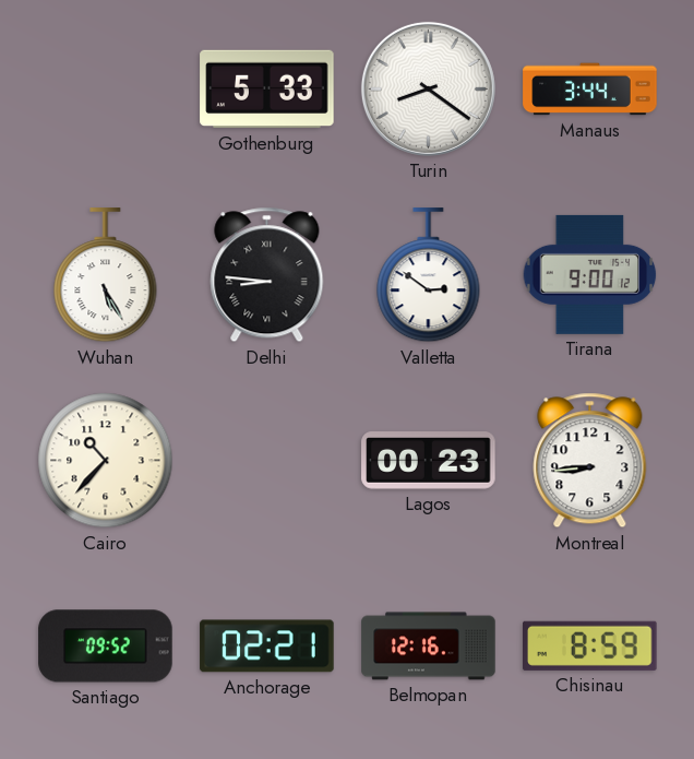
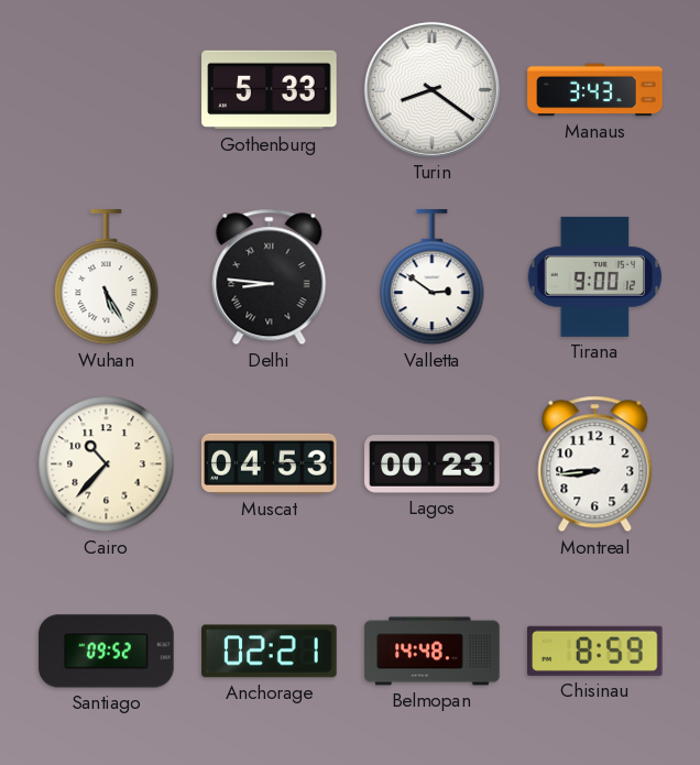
Manaus: 3:44 -> 3:43 (595, 90)
Muscat: none -> 04:53 (270, 463)
Belmopan: 12:16 -> 14:48 (433, 652)
